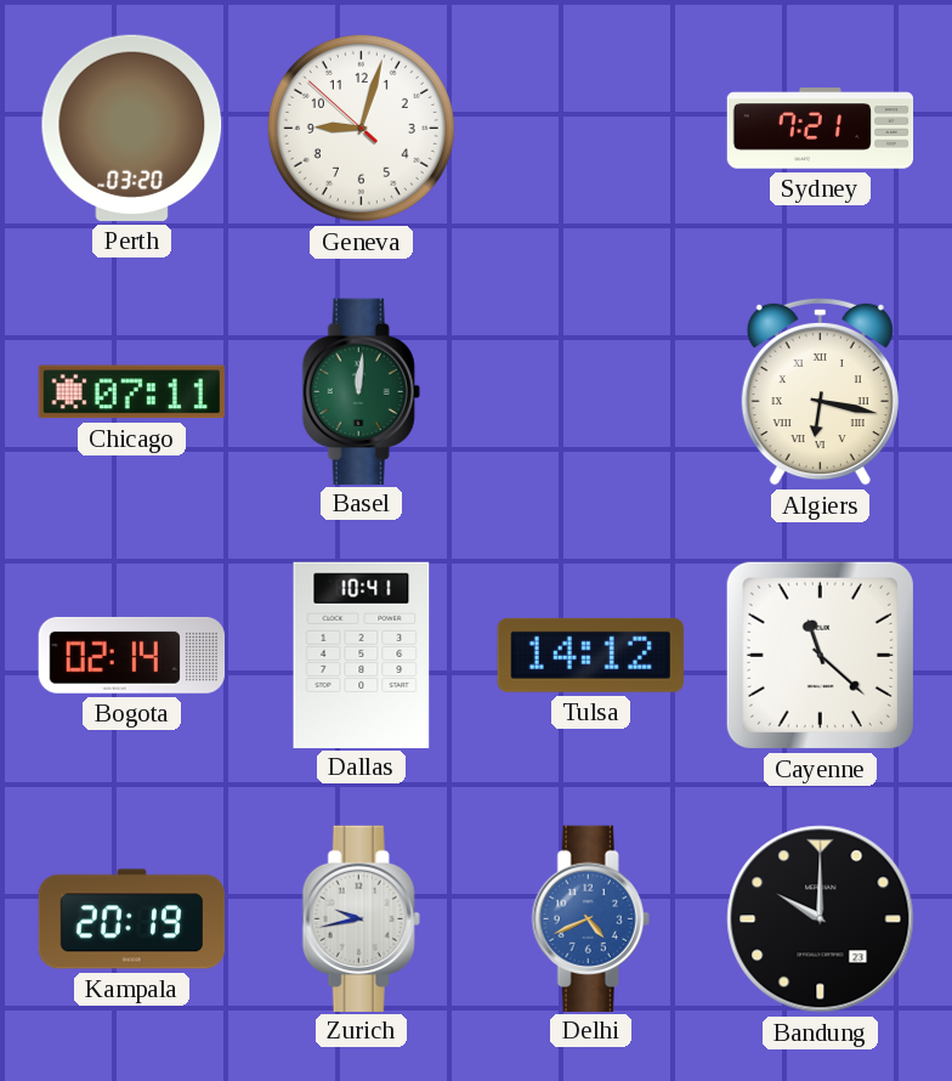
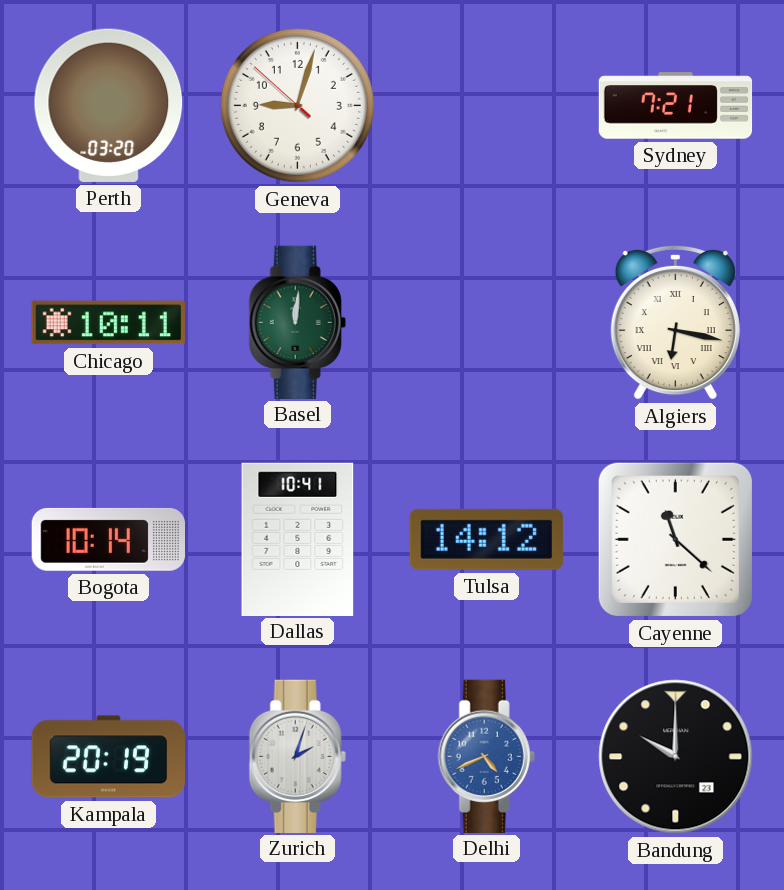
Chicago: 07:11 -> 10:11 (108, 323)
Bogota: 02:14 -> 10:14 (108, 539)
Zurich: 9:43 -> 2:03 (297, 756)
